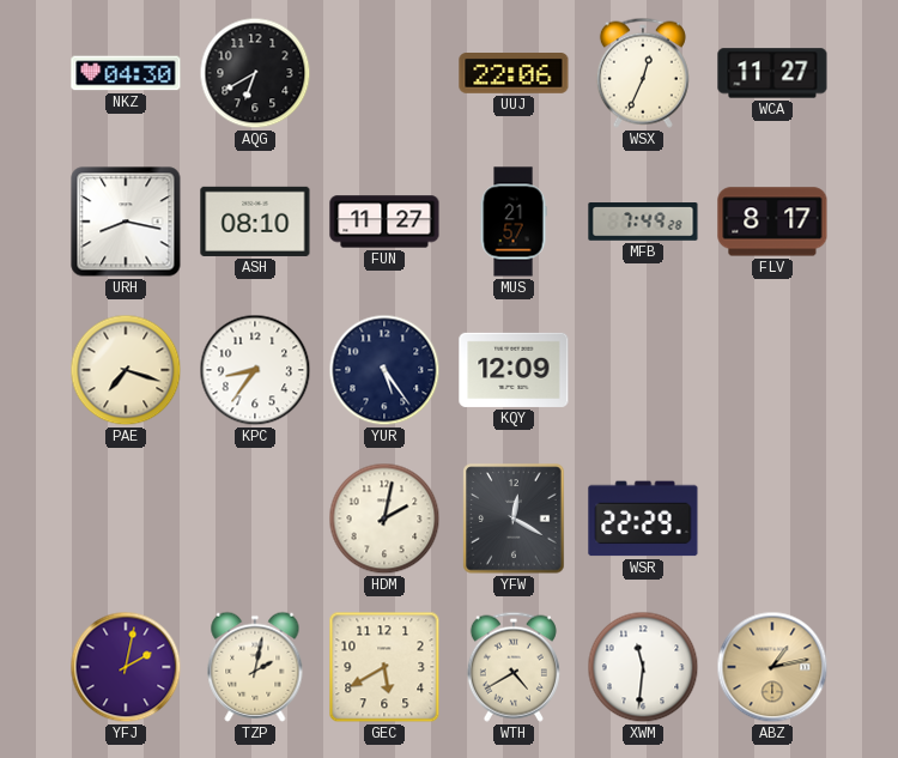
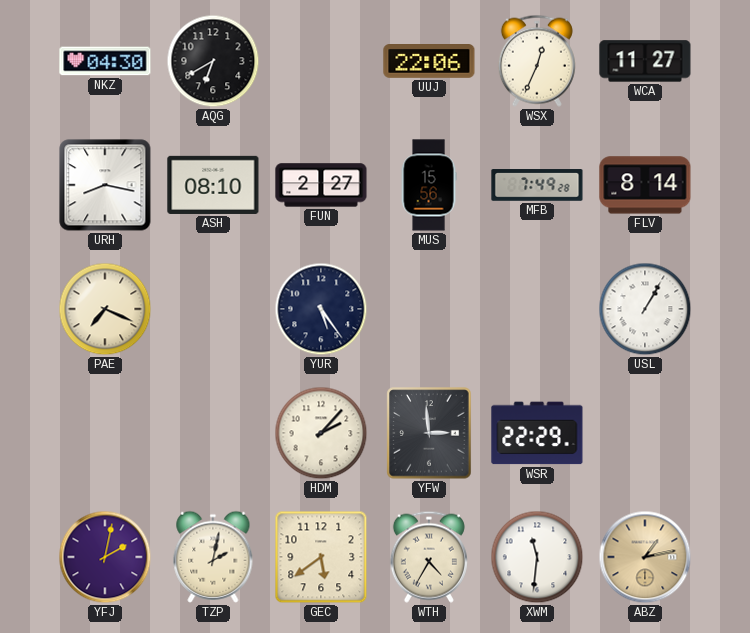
FUN: 11:27 -> 2:27 (321, 185)
MUS: 21:57 -> 15:56 (429, 185)
FLV: 8:17 -> 8:14 (645, 185)
PAE: 7:18 -> 7:19 (105, 309)
KPC: 8:36 -> none (255, 370)
KQY: 12:09 -> none (514, 370)
USL: none -> 1:05 (645, 309)
HDM: 2:02 -> 2:07 (321, 433)
YFW: 12:20 -> 2:59 (429, 433)
GEC: 5:40 -> 5:39 (321, 557)
WTH: 4:40 -> 4:35 (429, 557)
